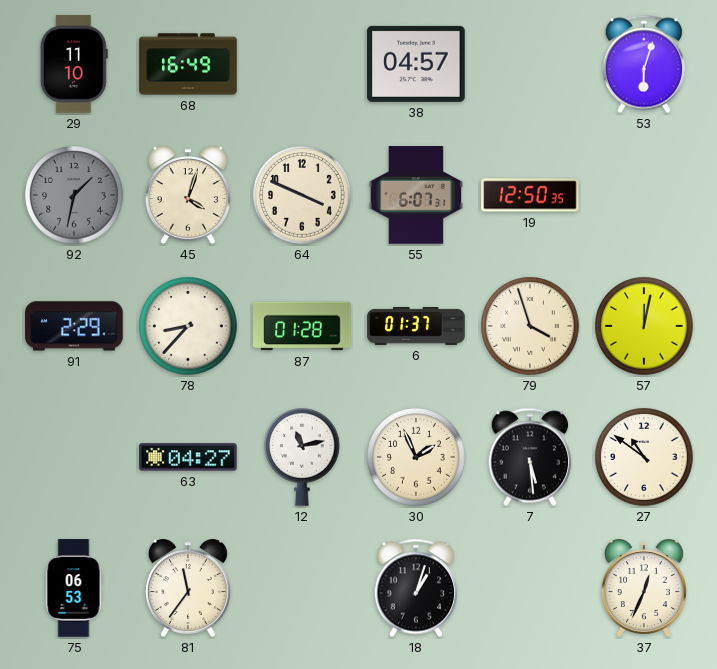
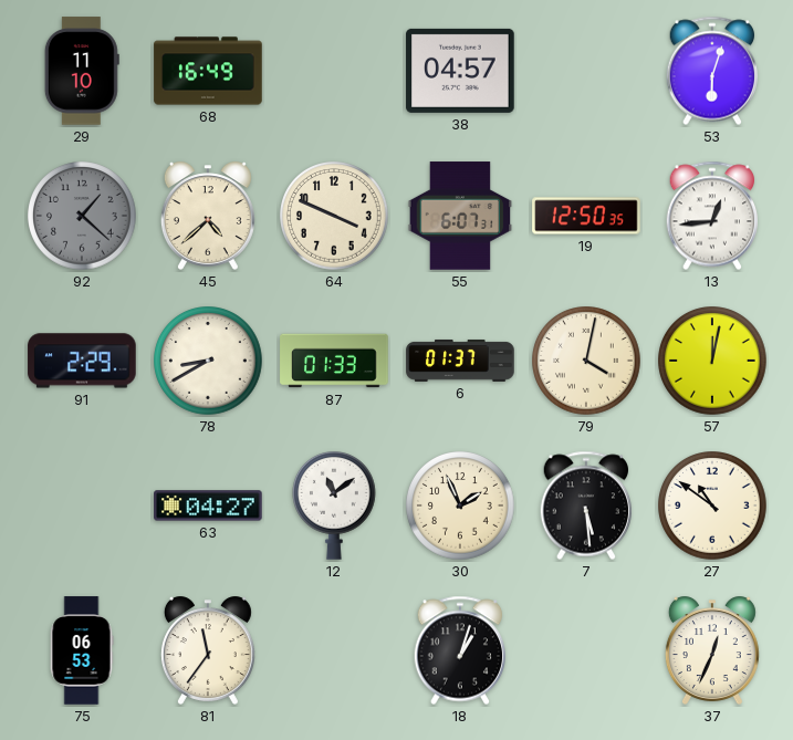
92: 1:32 -> 1:22 (82, 216)
45: 4:03 -> 4:38 (208, 216)
13: none -> 12:44 (711, 216)
78: 8:37 -> 8:40 (208, 361)
87: 01:28 -> 01:33 (334, 361)
79: 3:57 -> 4:02 (586, 361)
12: 11:13 -> 11:09 (335, 506)
